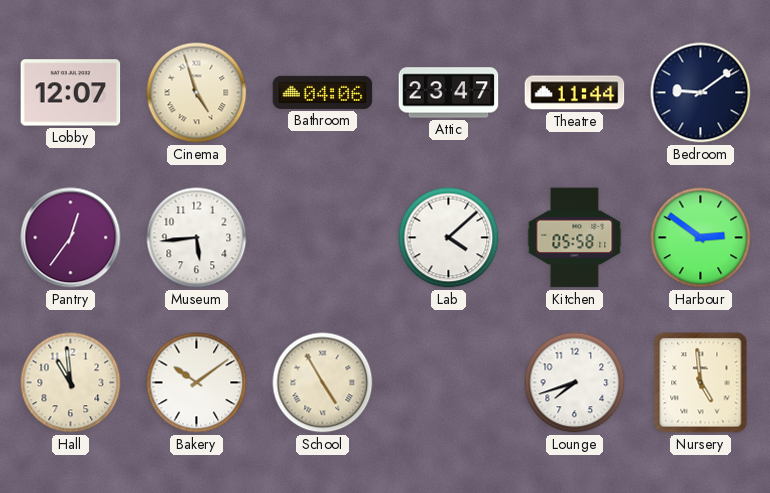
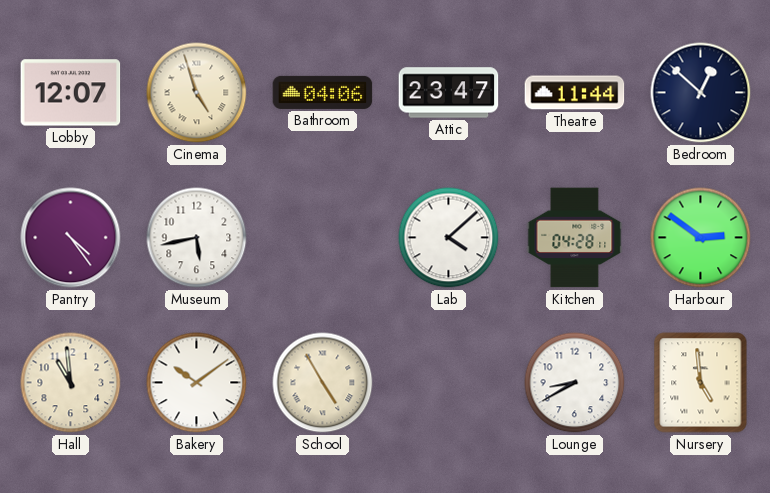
Bedroom: 9:09 -> 12:52 (701, 93)
Pantry: 12:36 -> 4:24 (71, 238)
Museum: 5:44 -> 5:43 (197, 238)
Kitchen: 05:58 -> 04:28 (575, 238)
Lounge: 7:42 -> 8:40 (575, 383)
